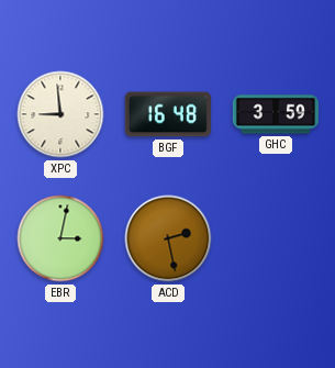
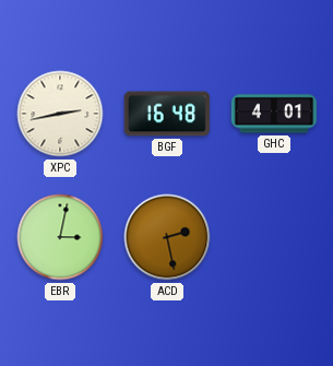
XPC: 8:59 -> 2:43 (60, 114)
GHC: 3:59 -> 4:01 (274, 114)
